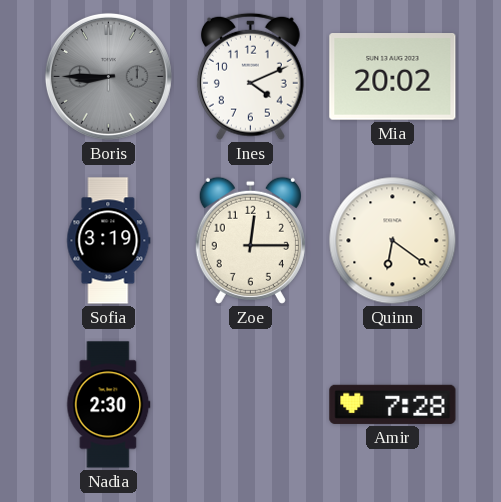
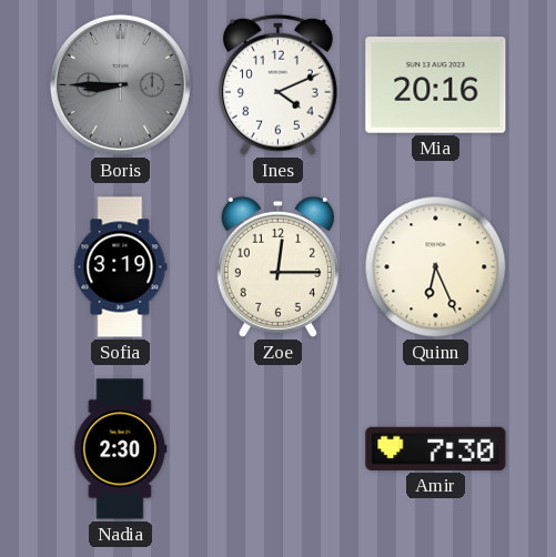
Mia: 20:02 -> 20:16 (436, 85)
Quinn: 6:21 -> 6:26 (436, 267)
Amir: 7:28 -> 7:30 (436, 448)
